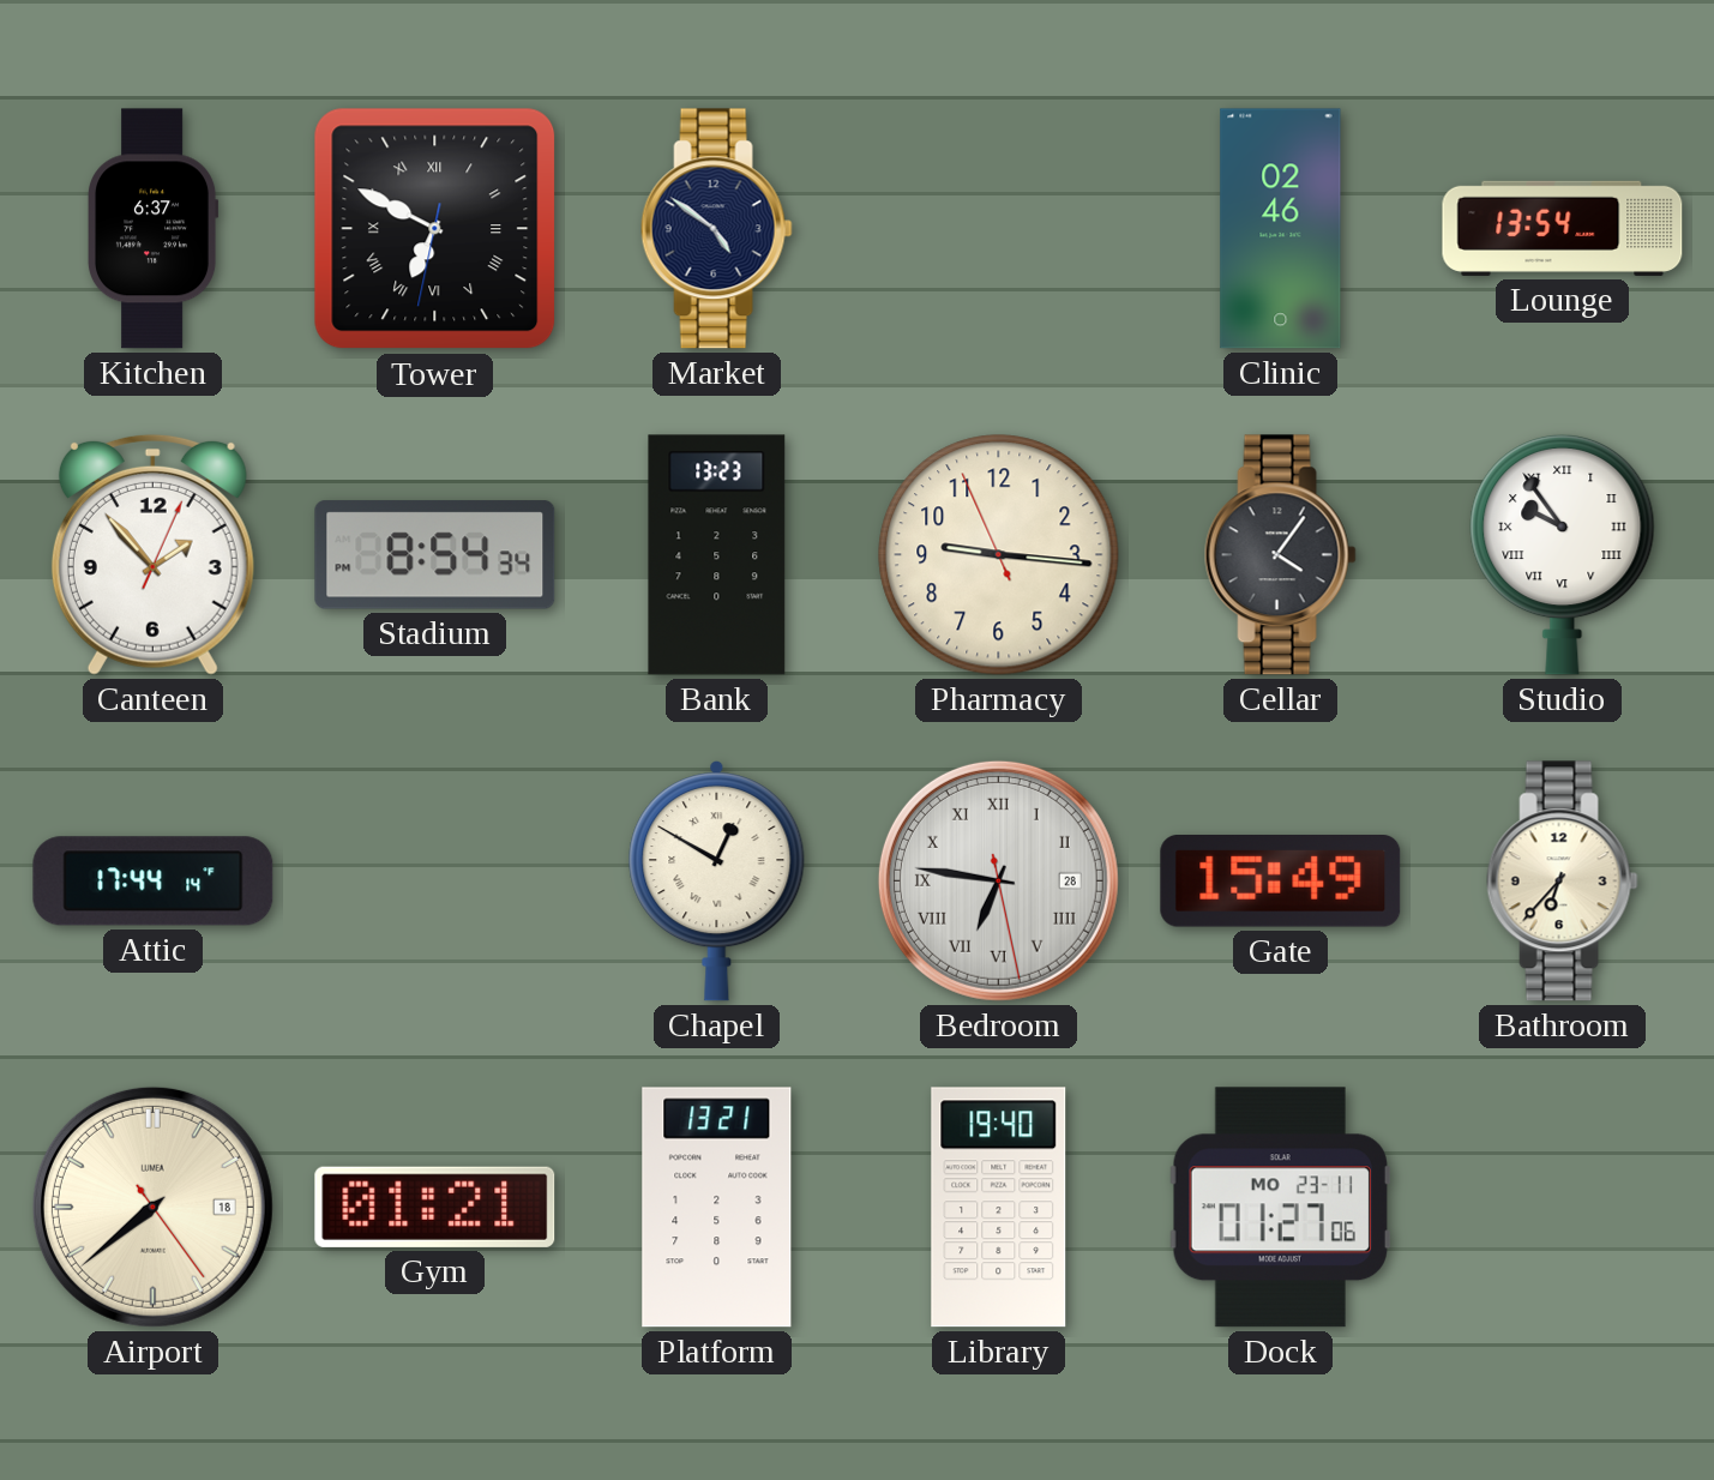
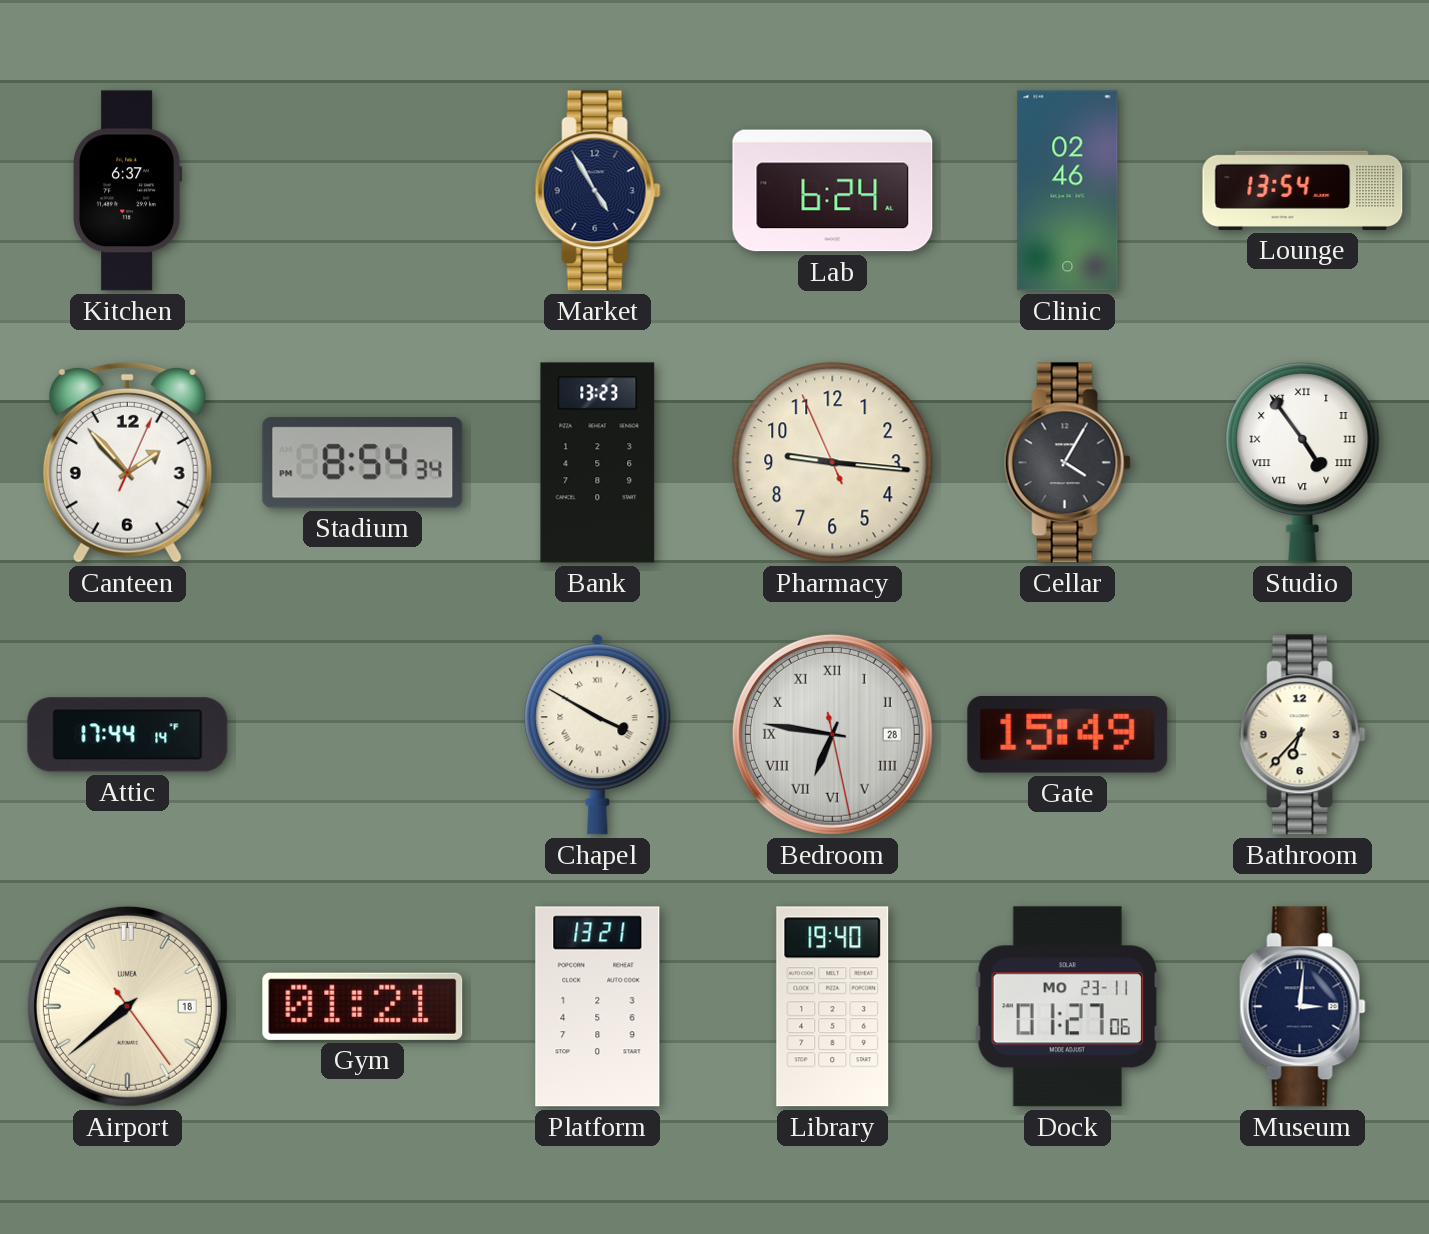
Tower: 6:49 -> none (435, 229)
Market: 4:51 -> 4:55 (597, 191)
Lab: none -> 6:24 (833, 191)
Cellar: 4:06 -> 4:05 (1067, 463)
Studio: 9:54 -> 4:54 (1303, 462)
Chapel: 12:50 -> 3:50 (598, 735)
Museum: none -> 3:01 (1302, 1007)
